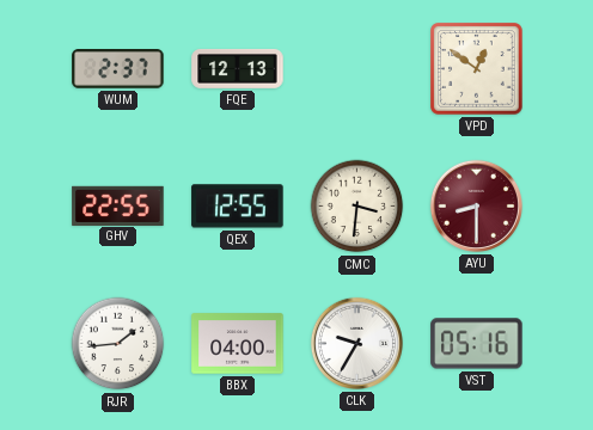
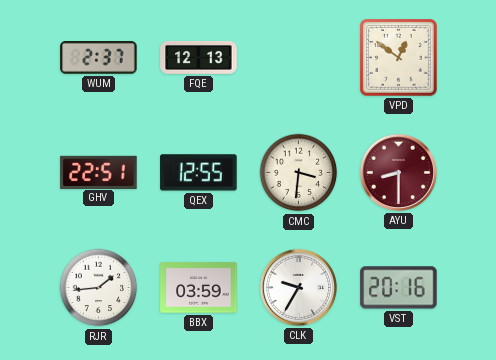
GHV: 22:55 -> 22:51 (99, 172)
BBX: 04:00 -> 03:59 (199, 288)
VST: 05:16 -> 20:16 (399, 288)
